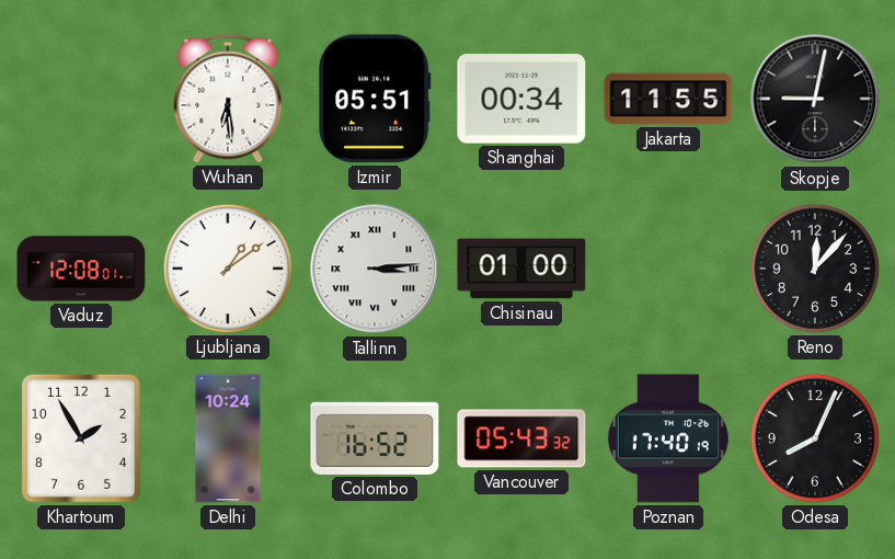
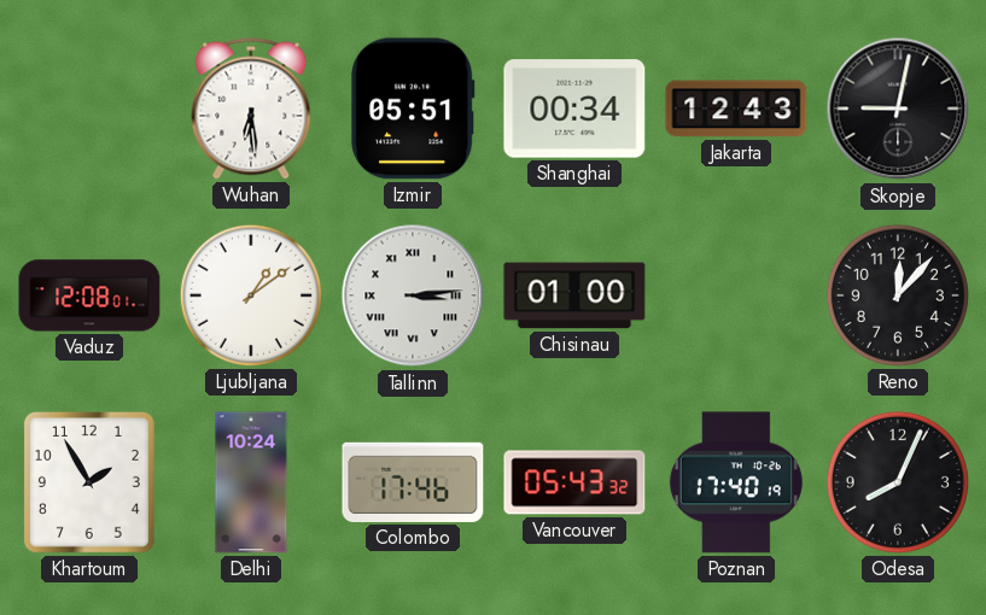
Jakarta: 11:55 -> 12:43 (736, 109)
Colombo: 16:52 -> 17:46 (413, 482)
